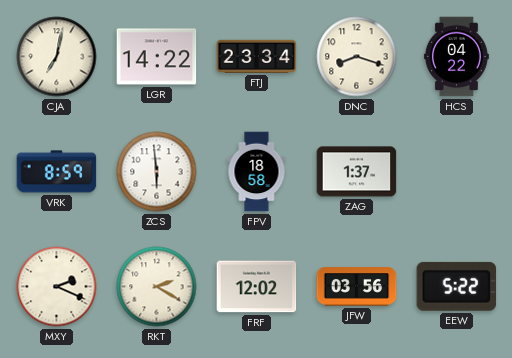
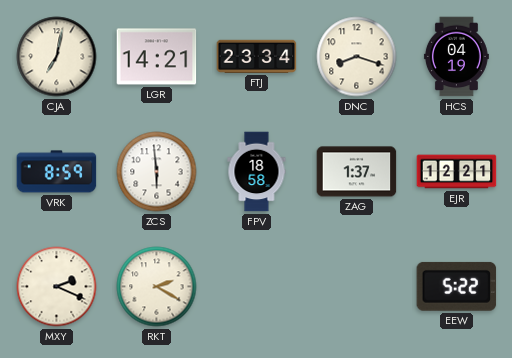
LGR: 14:22 -> 14:21 (157, 57)
HCS: 04:22 -> 04:19 (456, 57)
EJR: none -> 12:21 (457, 172)
FRF: 12:02 -> none (257, 287)
JFW: 03:56 -> none (357, 287)
